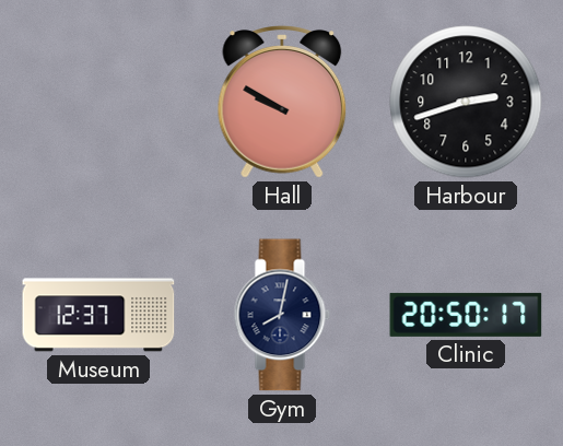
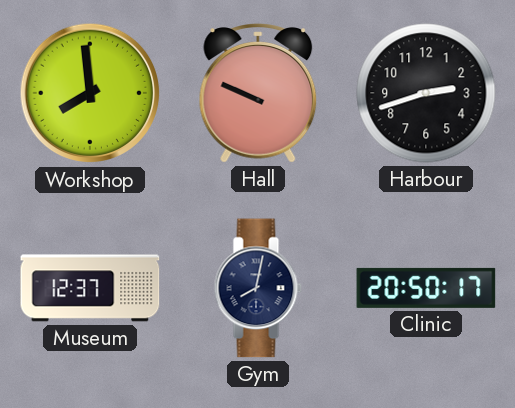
Workshop: none -> 7:59 (90, 93)
Hall: 9:50 -> 9:49 (258, 93)
